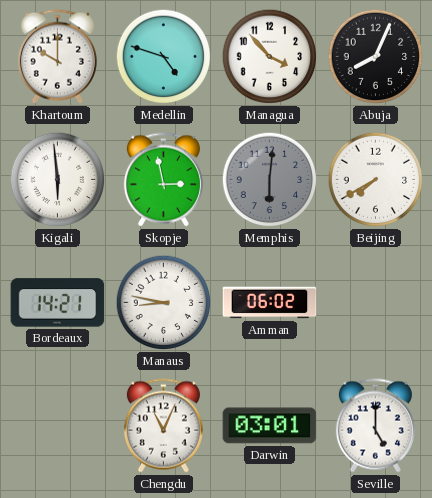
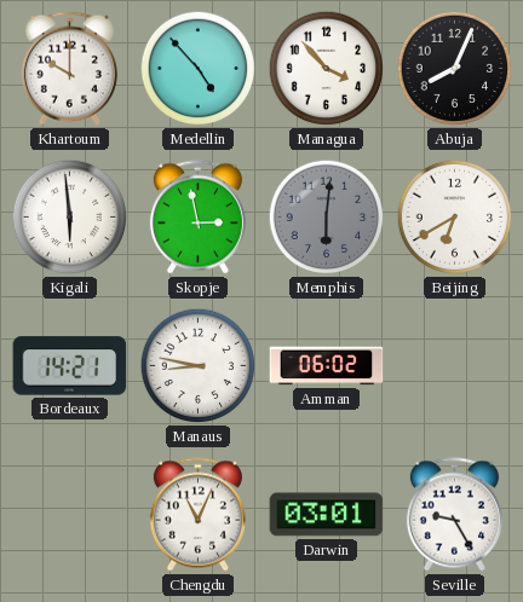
Medellin: 4:48 -> 4:53 (199, 69)
Beijing: 7:40 -> 6:40 (455, 218)
Seville: 5:00 -> 9:25 (454, 515)
